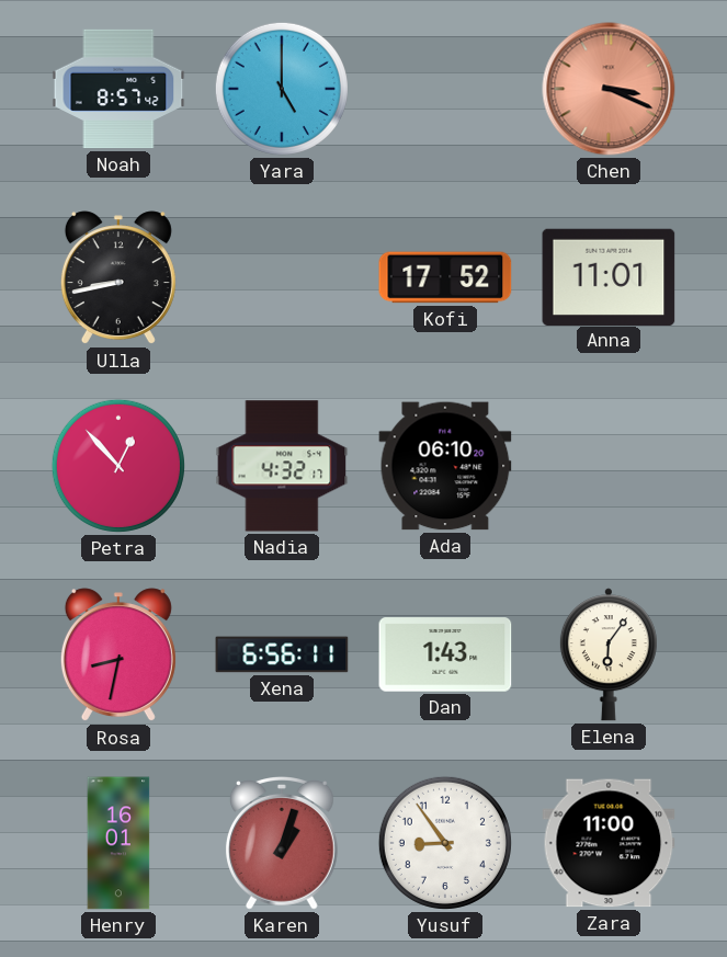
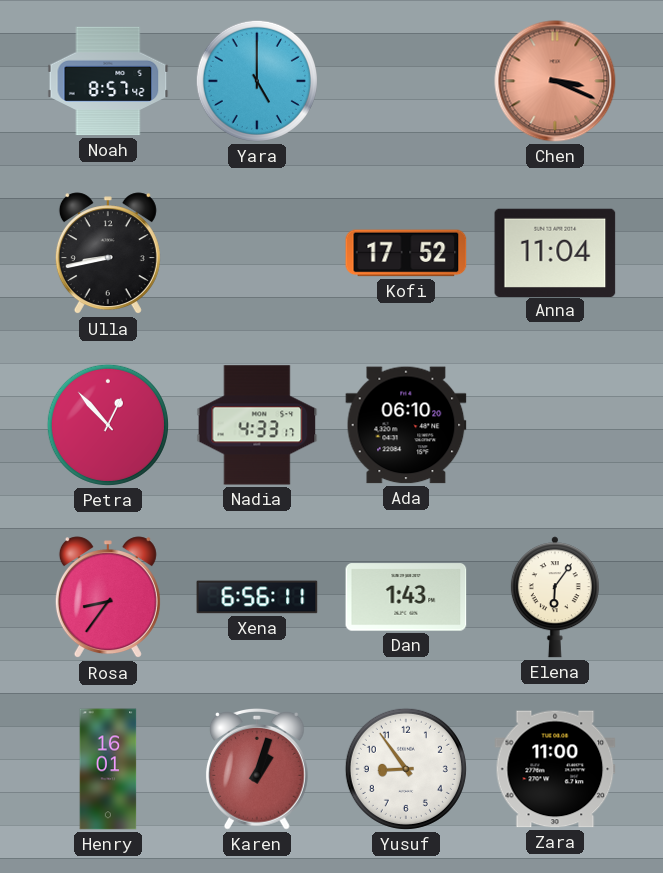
Anna: 11:01 -> 11:04 (555, 252)
Nadia: 4:32 -> 4:33 (257, 425)
Rosa: 8:32 -> 8:36 (108, 598)
